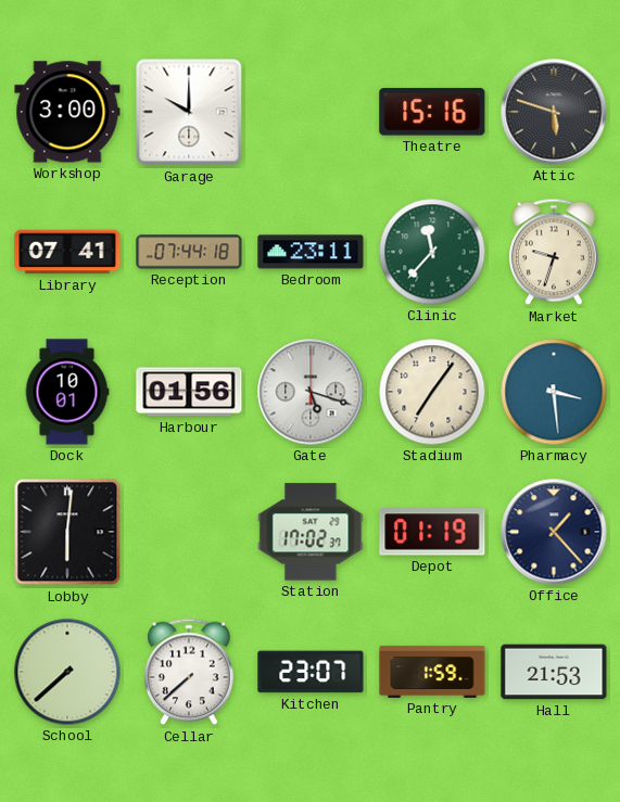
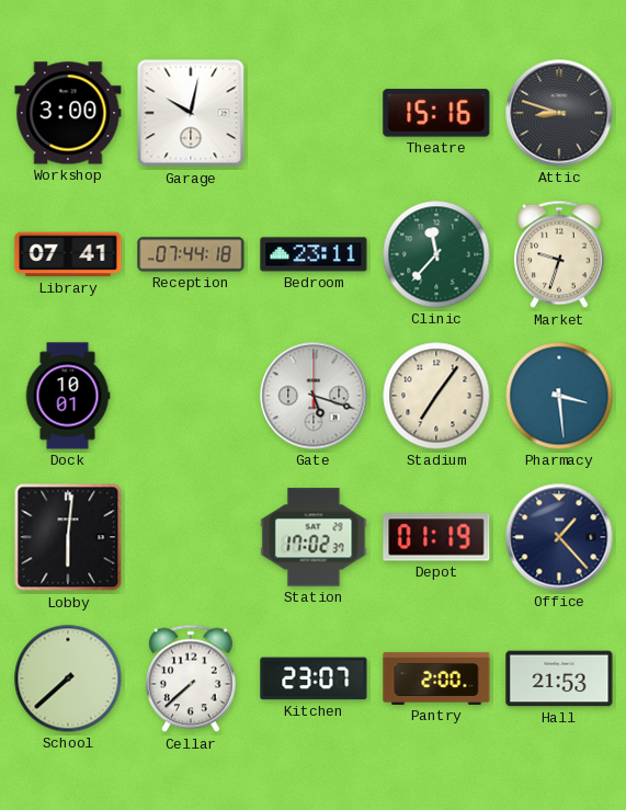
Garage: 10:00 -> 10:02 (191, 113)
Attic: 5:48 -> 8:48 (559, 113)
Harbour: 01:56 -> none (189, 392)
Pantry: 1:59 -> 2:00 (436, 678)
